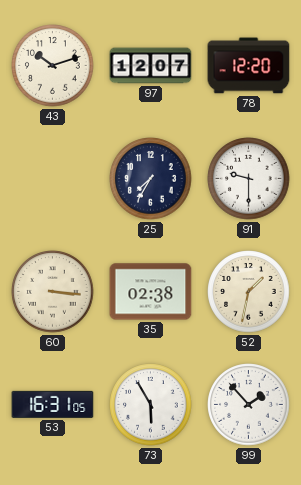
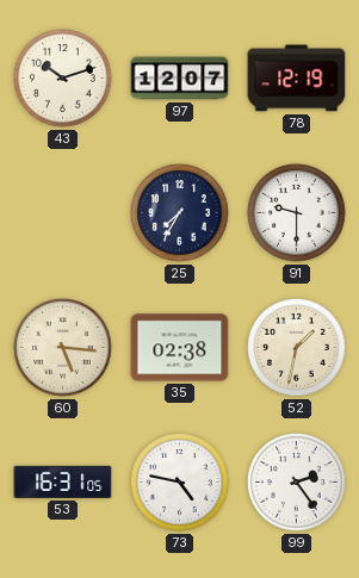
78: 12:20 -> 12:19 (297, 79)
60: 3:16 -> 5:16 (63, 348)
73: 5:55 -> 4:47 (180, 483)
99: 1:53 -> 2:24 (297, 483)
